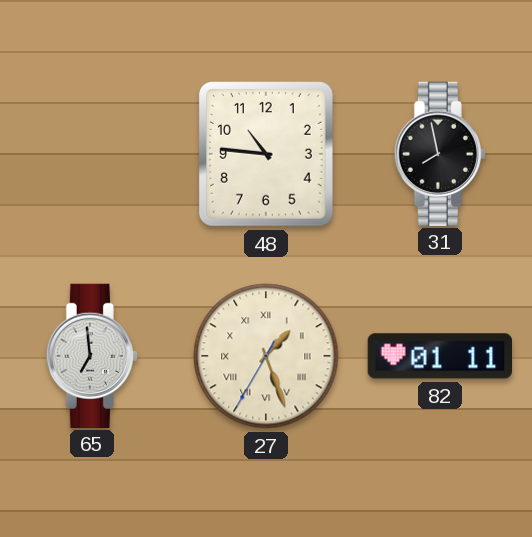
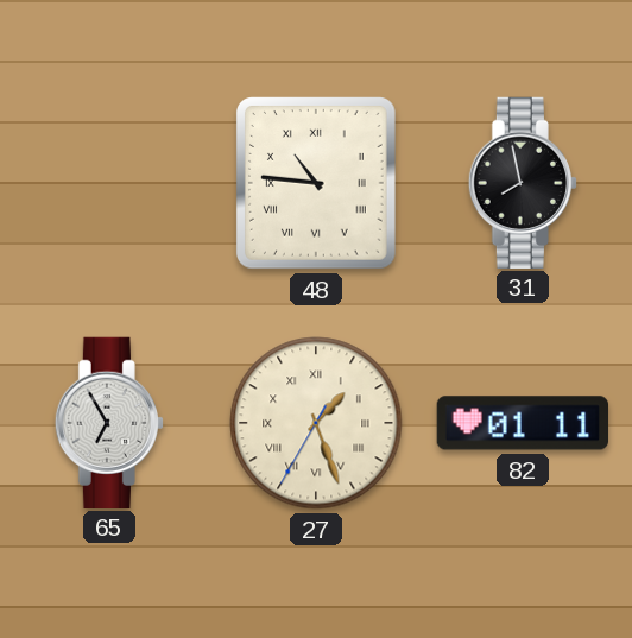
48 numerals: Arabic -> Roman (317, 184)
65: 6:59 -> 6:55 (109, 422)
